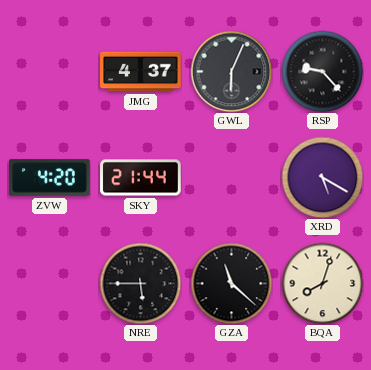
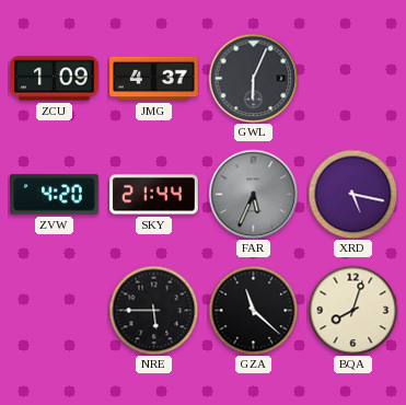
ZCU: none -> 1:09 (55, 79)
RSP: 9:23 -> none (322, 71)
FAR: none -> 5:34 (253, 194)
XRD: 5:20 -> 5:17 (352, 194)
